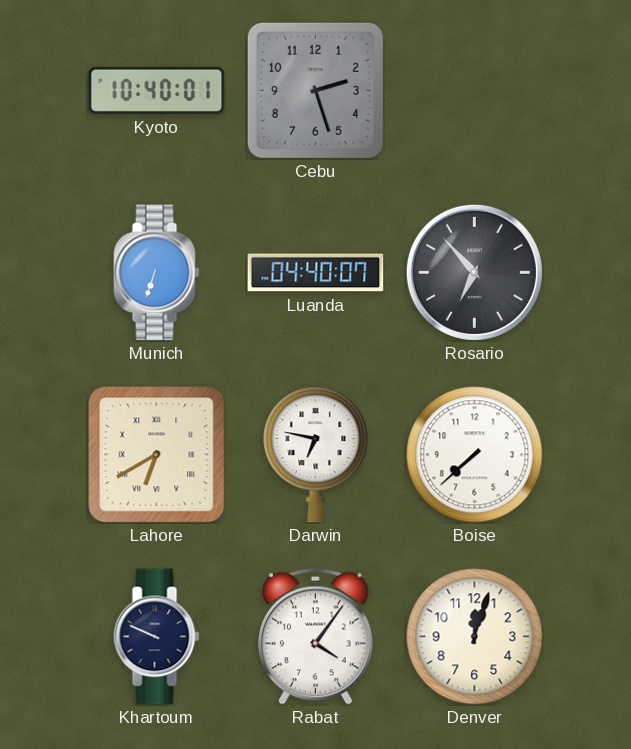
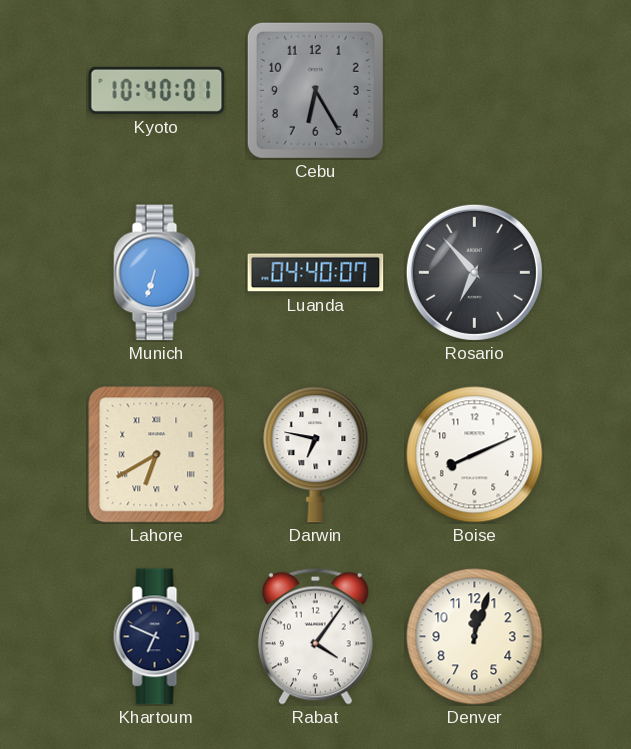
Cebu: 2:27 -> 6:25 (315, 90)
Boise: 7:38 -> 8:11 (475, 455)
Khartoum: 9:49 -> 6:49 (157, 637)
